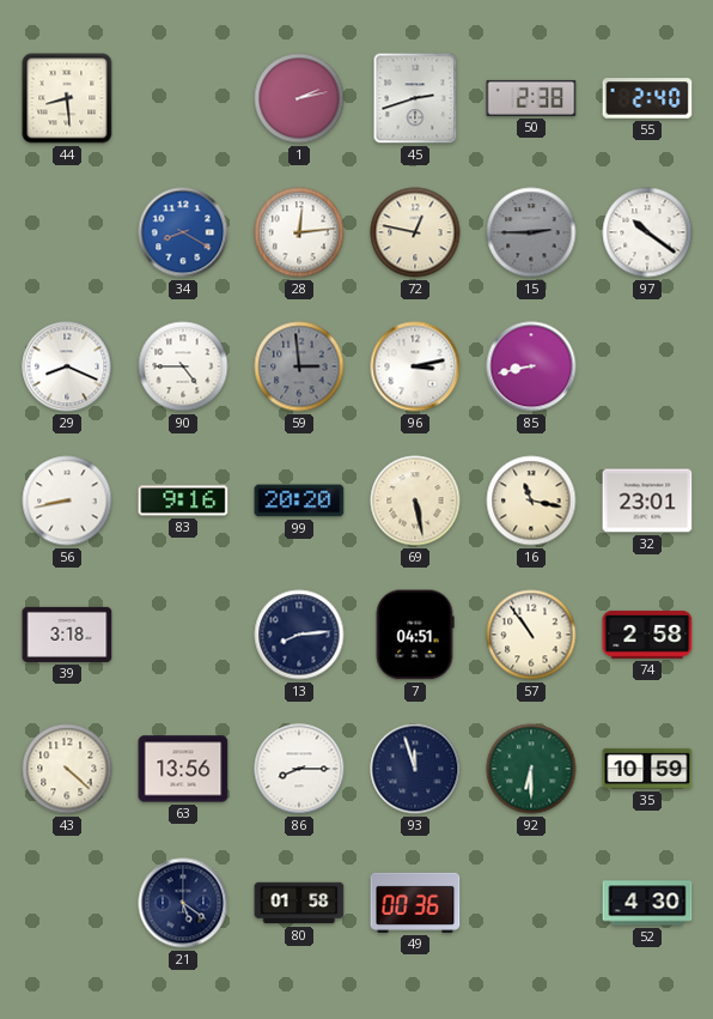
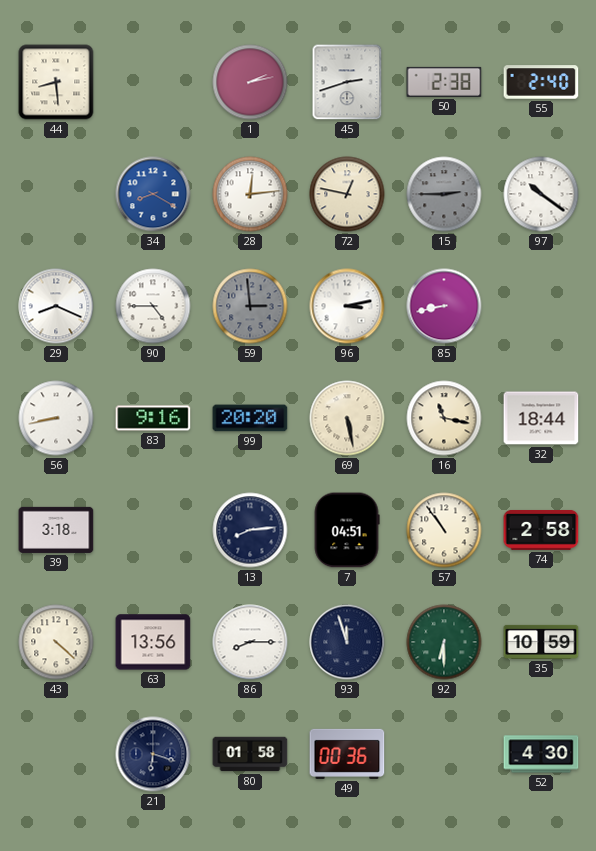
32: 23:01 -> 18:44 (541, 418)
21: 5:21 -> 6:18 (153, 754)
